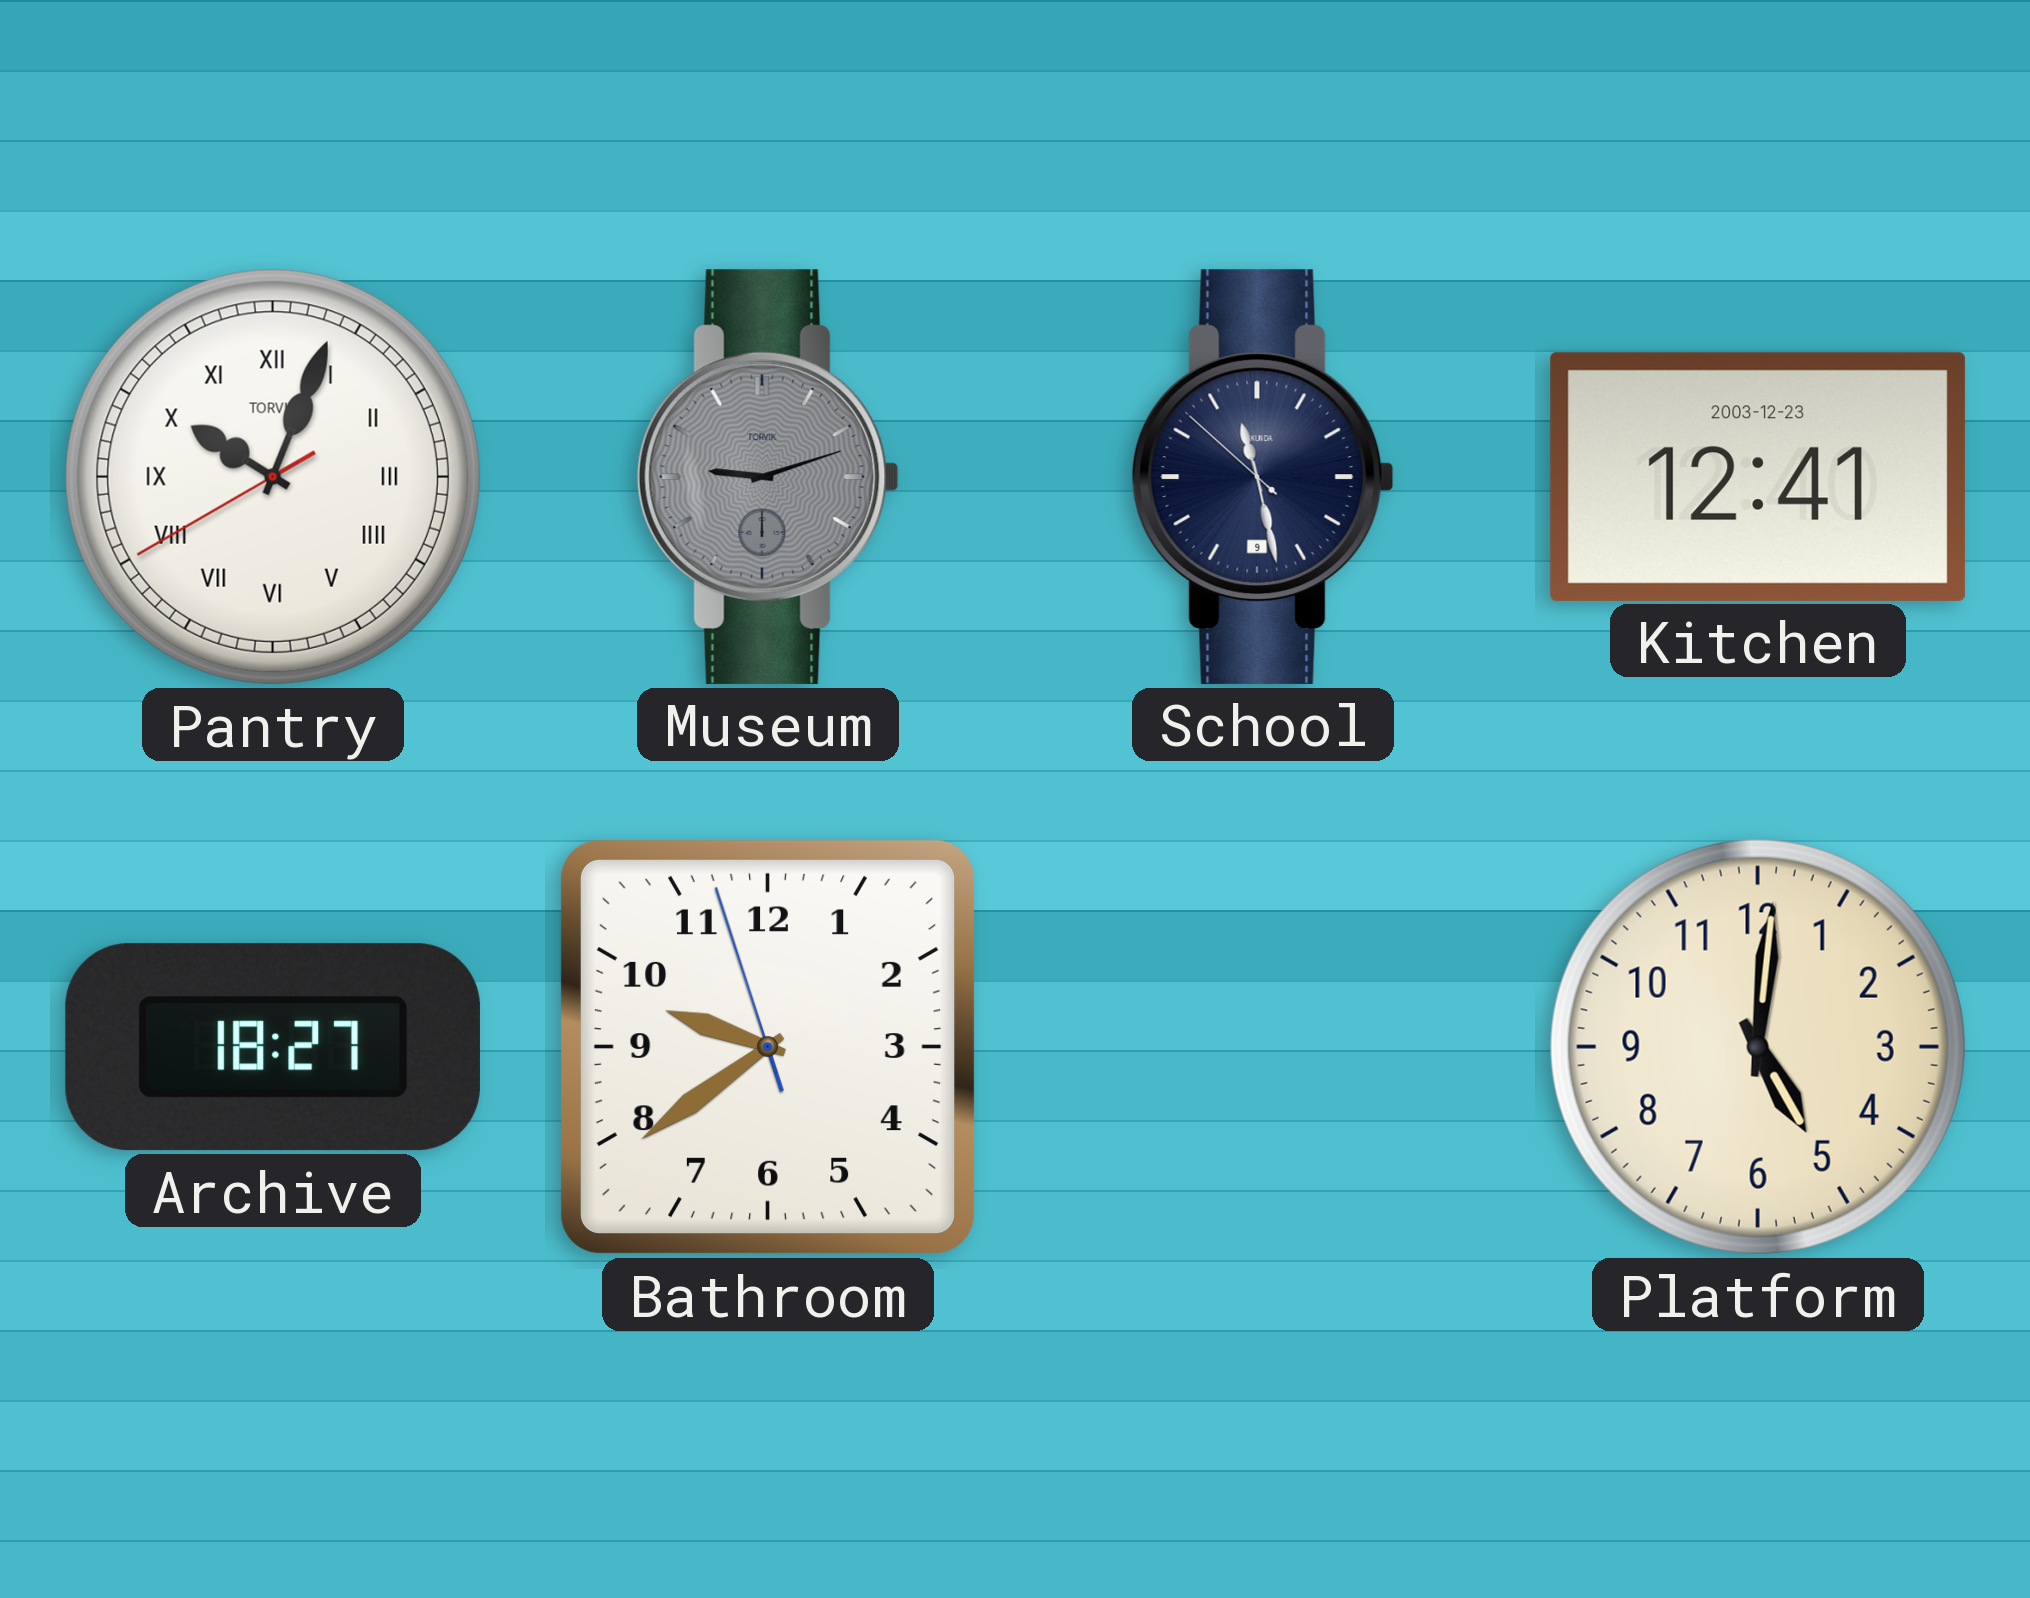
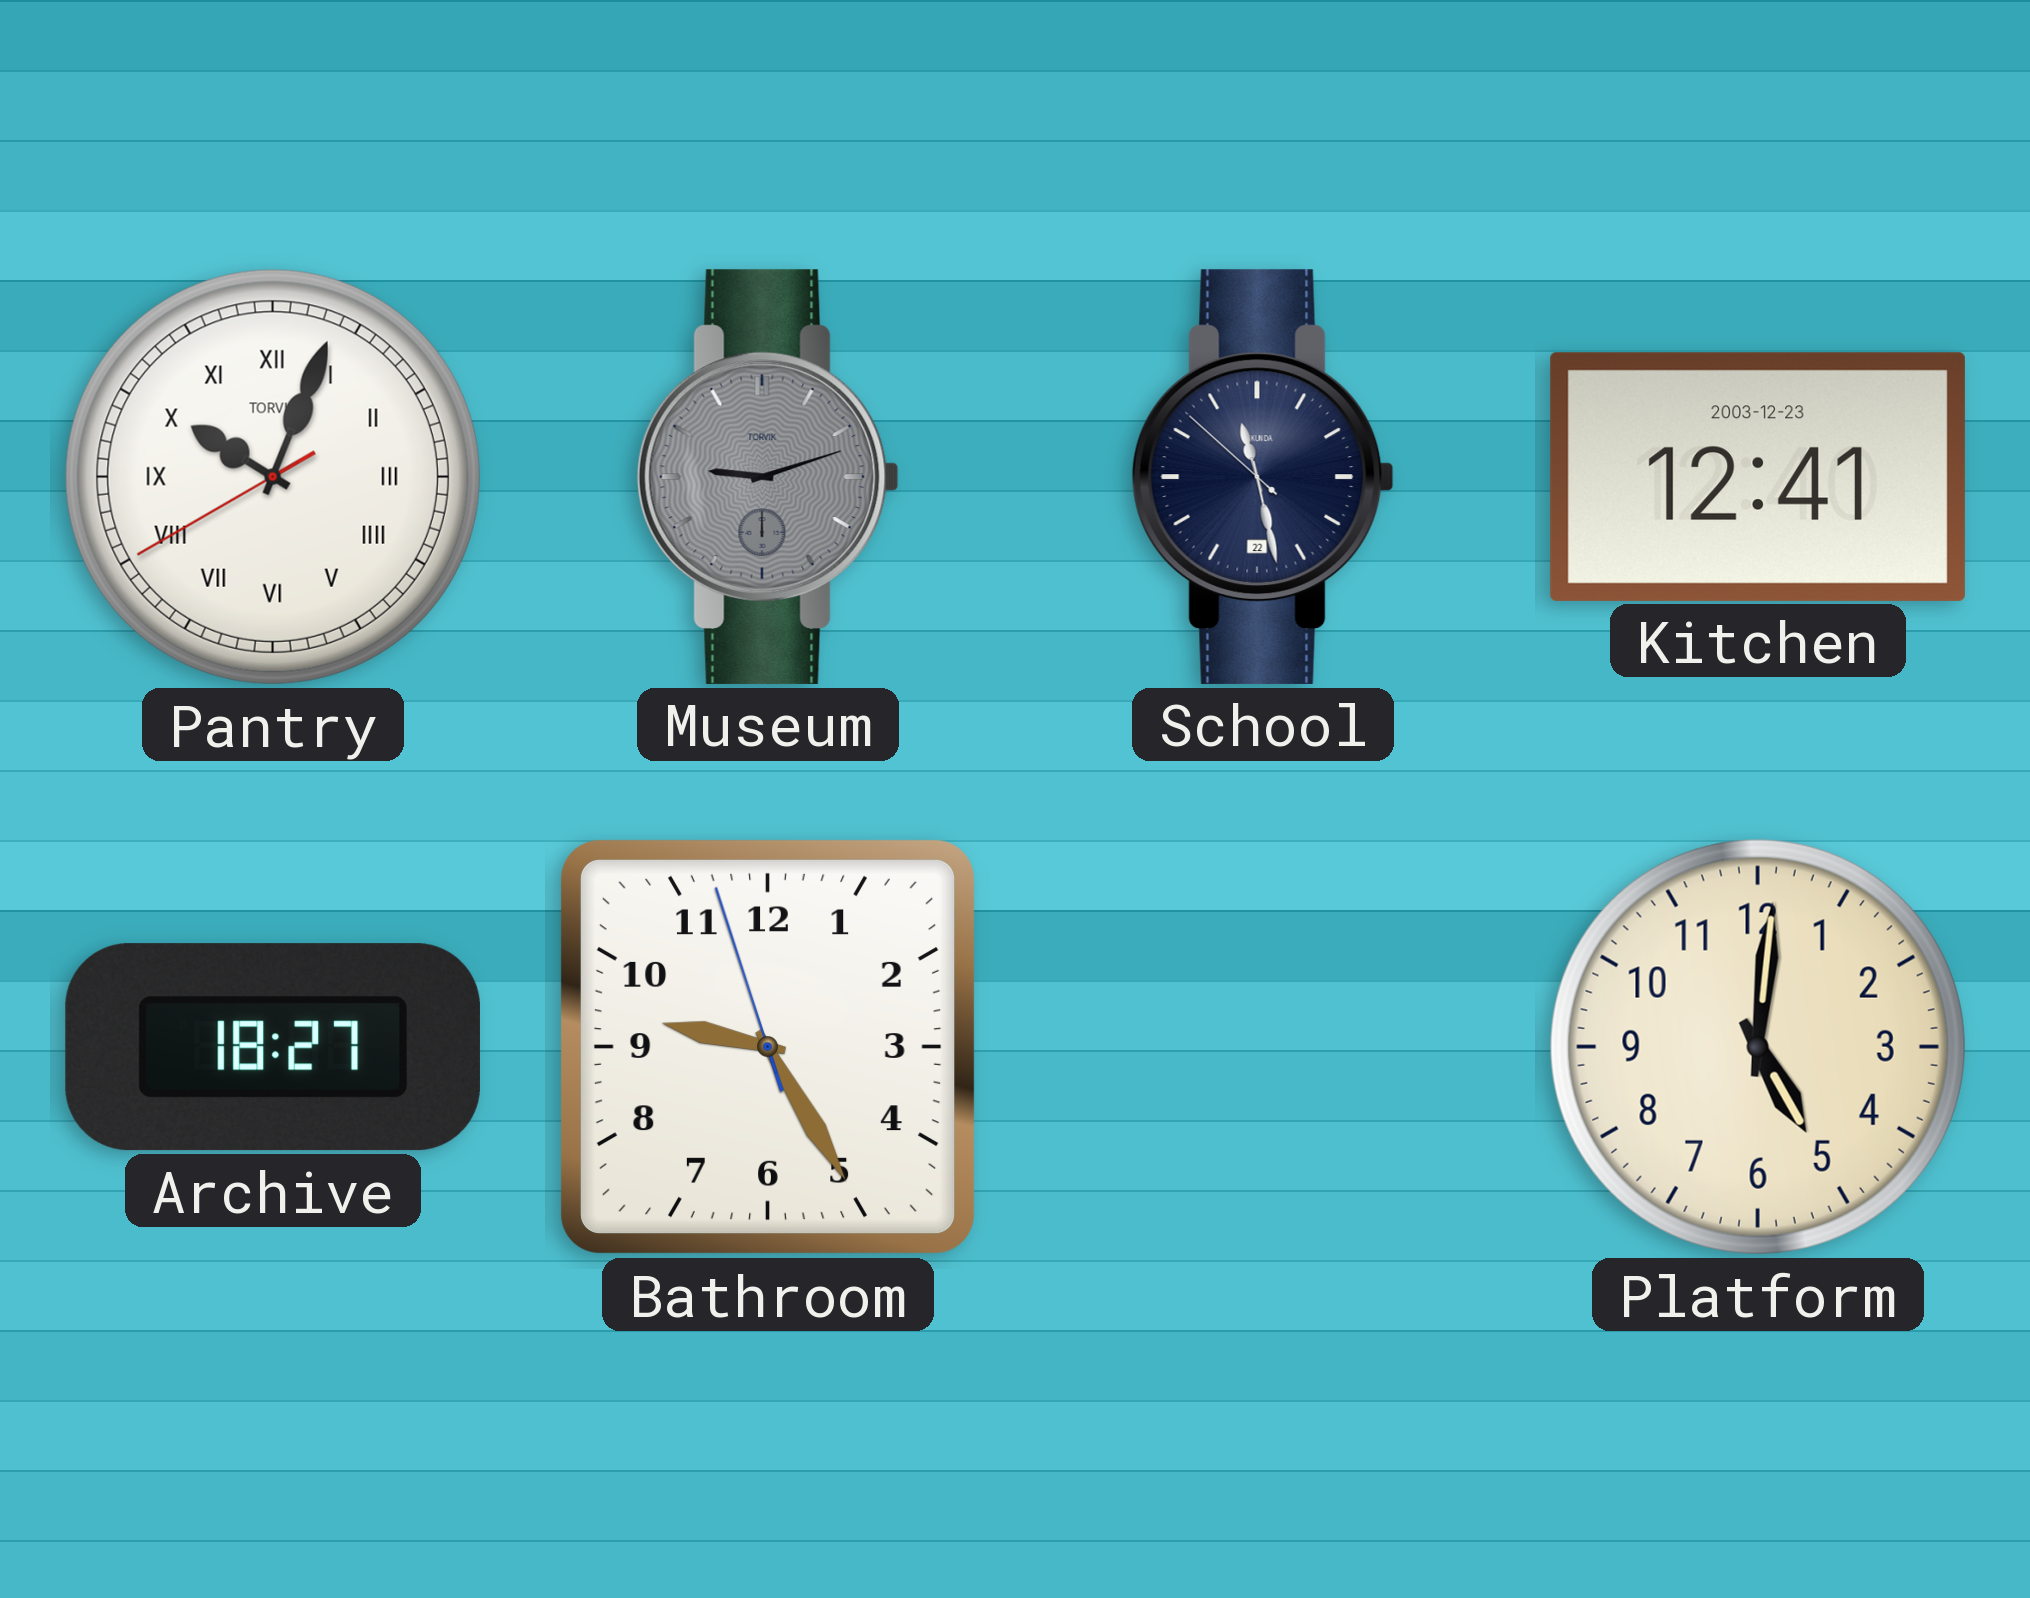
School date: 9 -> 22 (1263, 477)
Bathroom: 9:38 -> 9:24 (768, 1047)
